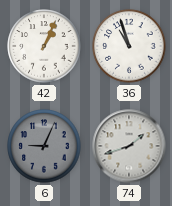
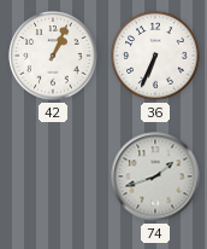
36: 10:57 -> 6:34 (155, 56)
6: 9:04 -> none (44, 146)
